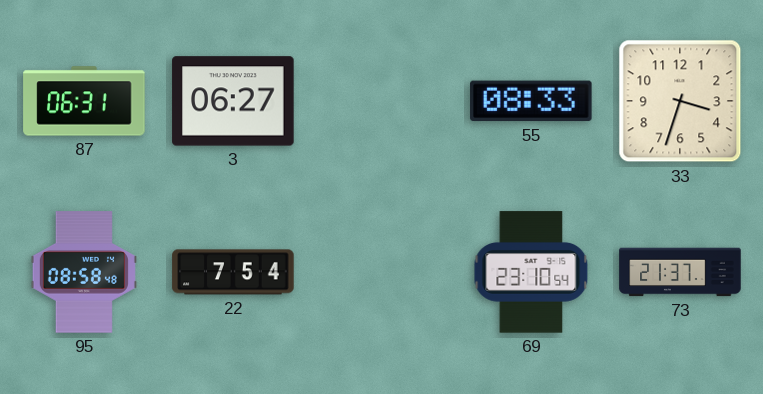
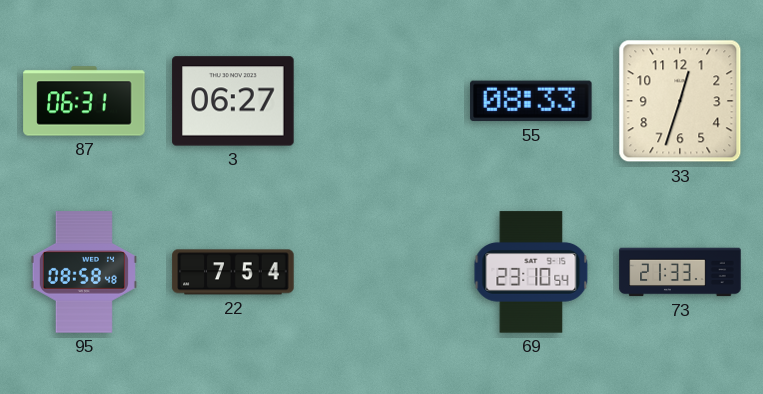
33: 3:33 -> 12:33 (680, 101)
73: 21:37 -> 21:33 (680, 272)
